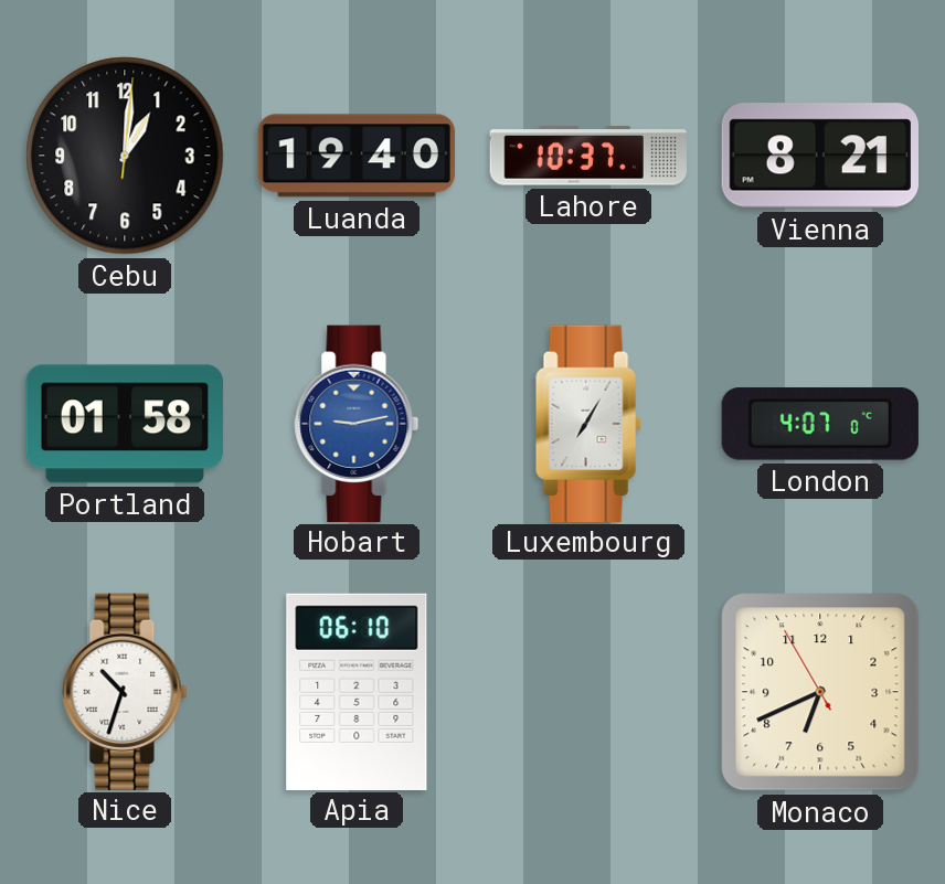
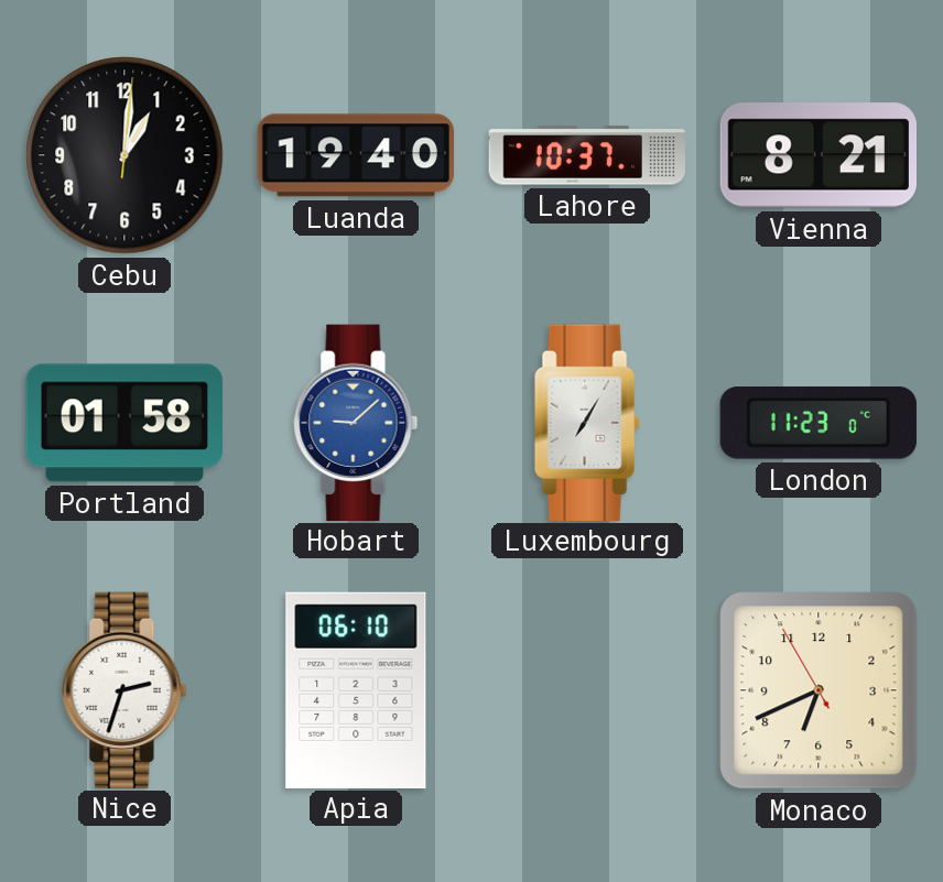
Hobart: 9:13 -> 9:08 (356, 422)
London: 4:07 -> 11:23 (819, 424)
Nice: 10:33 -> 2:33 (124, 689)
